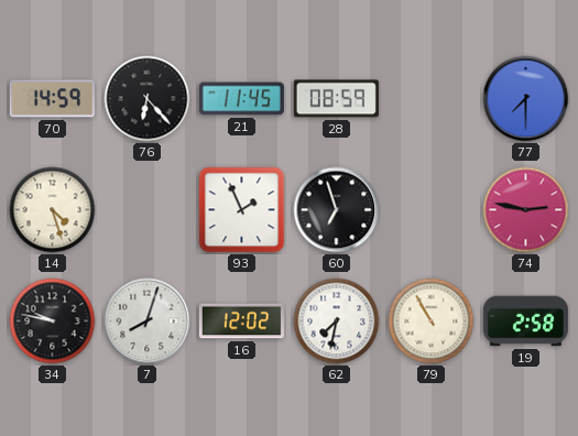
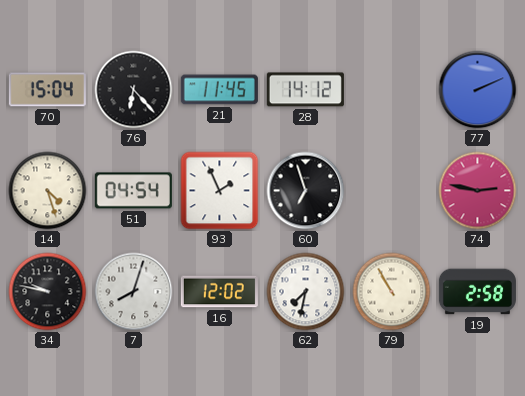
70: 14:59 -> 15:04 (47, 90)
28: 08:59 -> 14:12 (305, 90)
77: 7:30 -> 2:11 (478, 90)
51: none -> 04:54 (133, 191)
